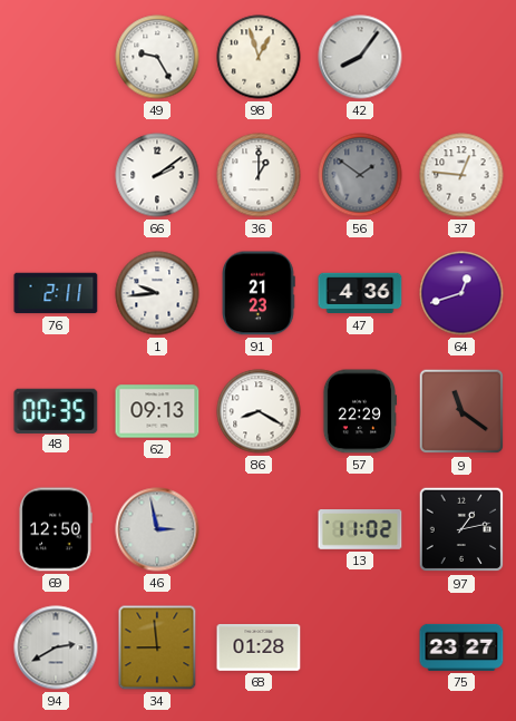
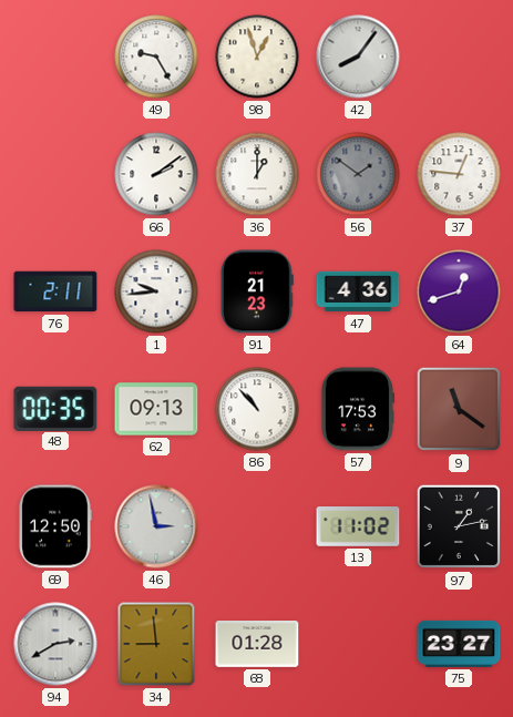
86: 8:20 -> 10:53 (257, 409)
57: 22:29 -> 17:53 (357, 409)
